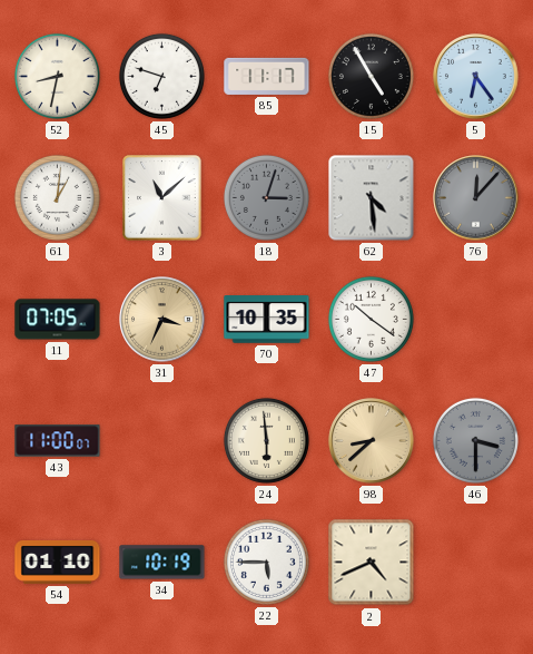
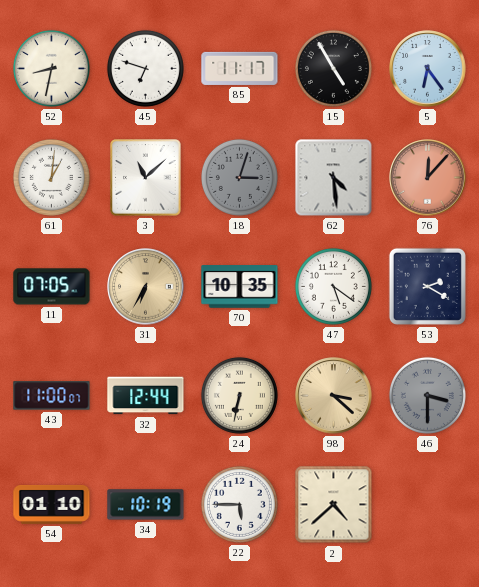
76 dial: grey -> salmon (428, 178)
31: 3:34 -> 6:35 (146, 287)
47: 10:21 -> 5:21 (333, 286)
53: none -> 2:20 (427, 286)
32: none -> 12:44 (146, 396)
24: 5:59 -> 6:32 (239, 395)
98: 8:38 -> 3:22 (334, 396)
2: 4:41 -> 4:38 (334, 505)
